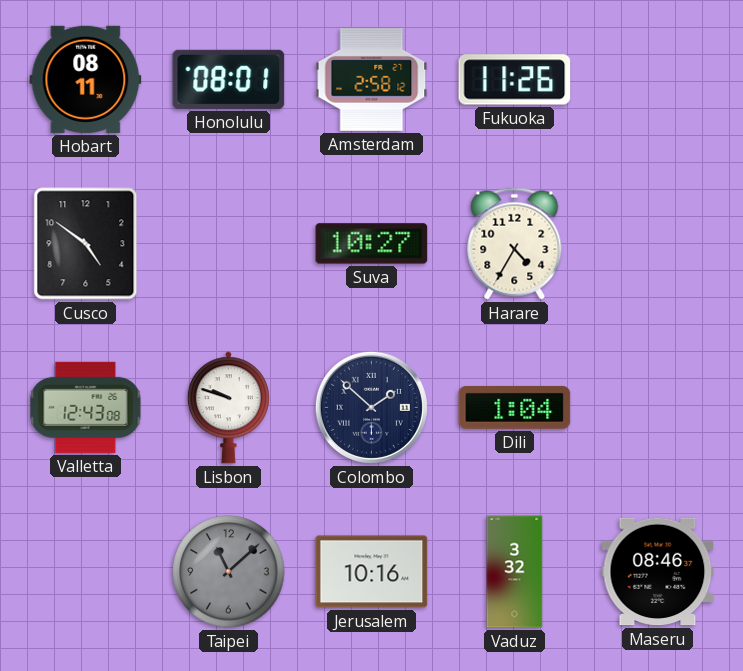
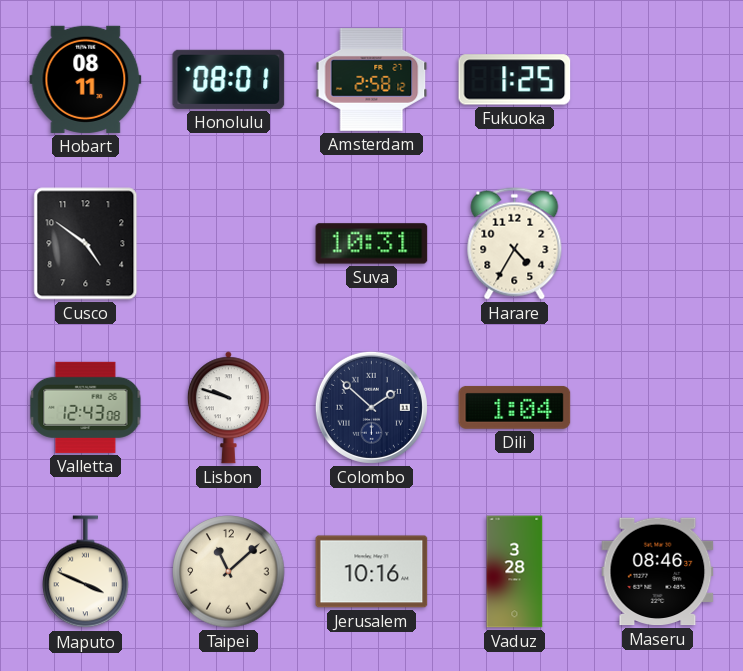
Fukuoka: 11:26 -> 1:25 (515, 80)
Suva: 10:27 -> 10:31 (372, 244)
Maputo: none -> 3:49 (86, 572)
Taipei dial: grey -> cream (229, 572)
Vaduz: 3:32 -> 3:28 (515, 572)
